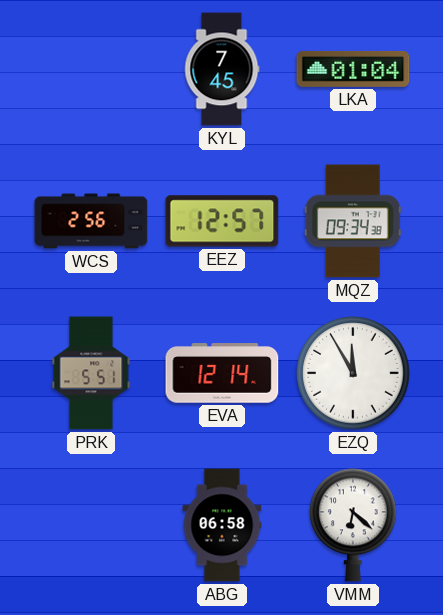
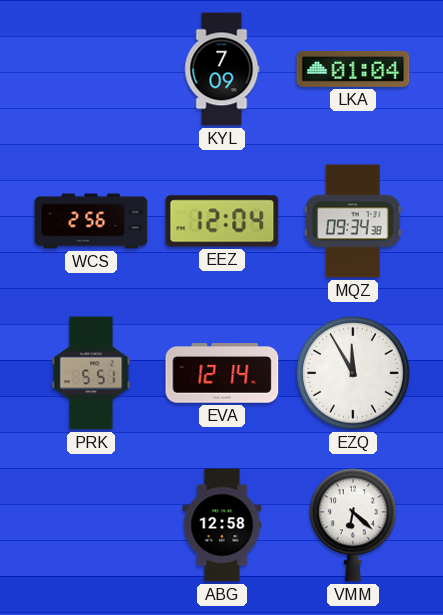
KYL: 7:45 -> 7:09 (222, 69)
EEZ: 12:57 -> 12:04 (222, 221)
ABG: 06:58 -> 12:58 (222, 525)
